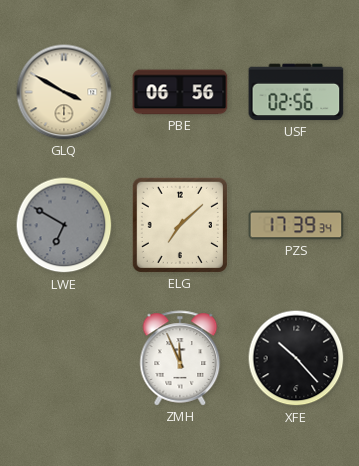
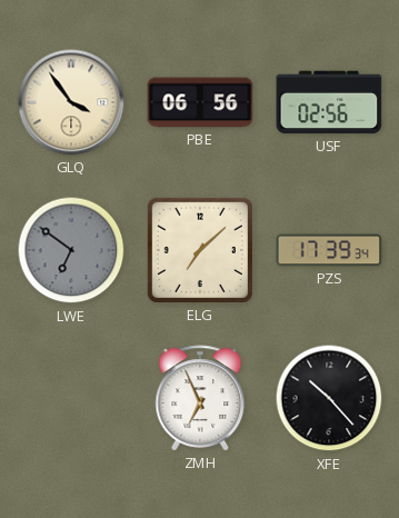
GLQ: 3:50 -> 3:54 (71, 102)
LWE: 6:50 -> 6:51 (71, 250)
ZMH: 11:56 -> 6:56 (200, 398)
